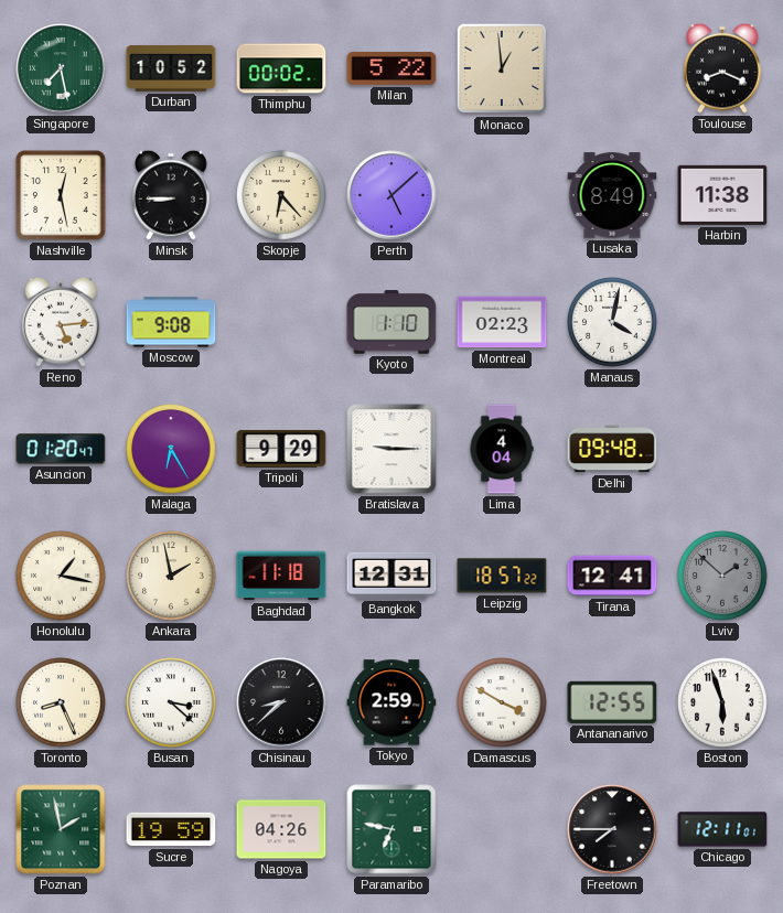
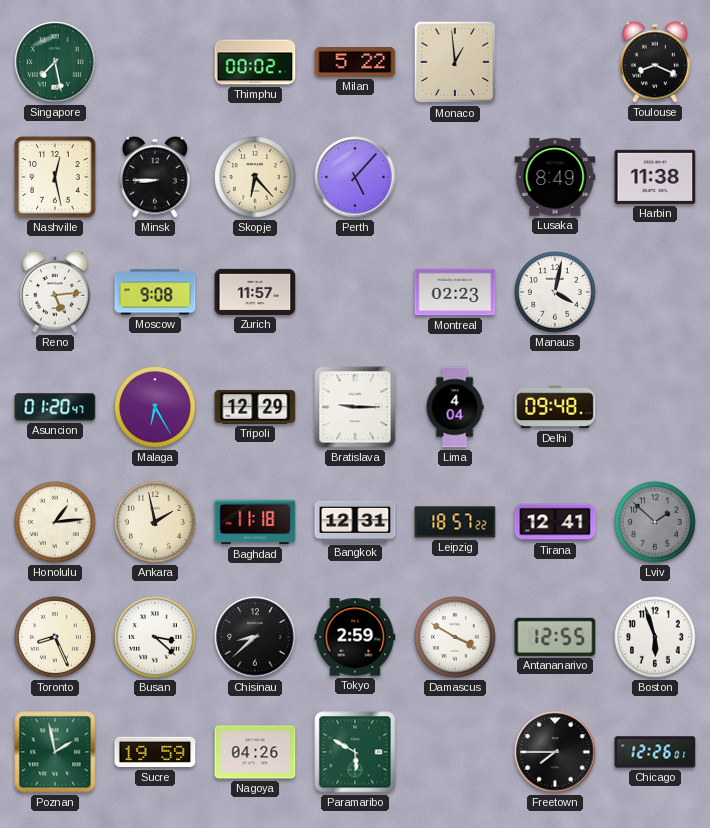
Durban: 10:52 -> none (171, 68)
Perth: 5:08 -> 5:07 (355, 177)
Zurich: none -> 11:57 (255, 292)
Kyoto: 1:10 -> none (392, 322)
Tripoli: 9:29 -> 12:29 (255, 407)
Honolulu: 1:17 -> 1:14 (55, 522)
Paramaribo: 6:47 -> 5:50 (355, 752)
Chicago: 12:11 -> 12:26 (655, 752)
